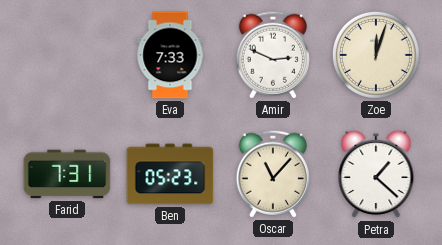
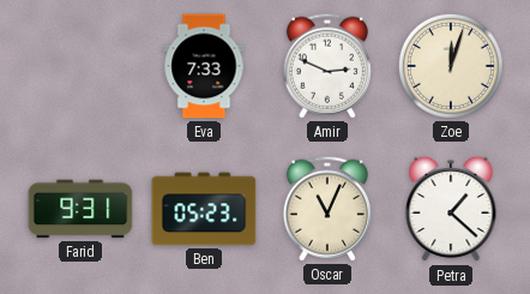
Farid: 7:31 -> 9:31 (80, 209)
Oscar: 11:07 -> 11:04 (327, 209)
